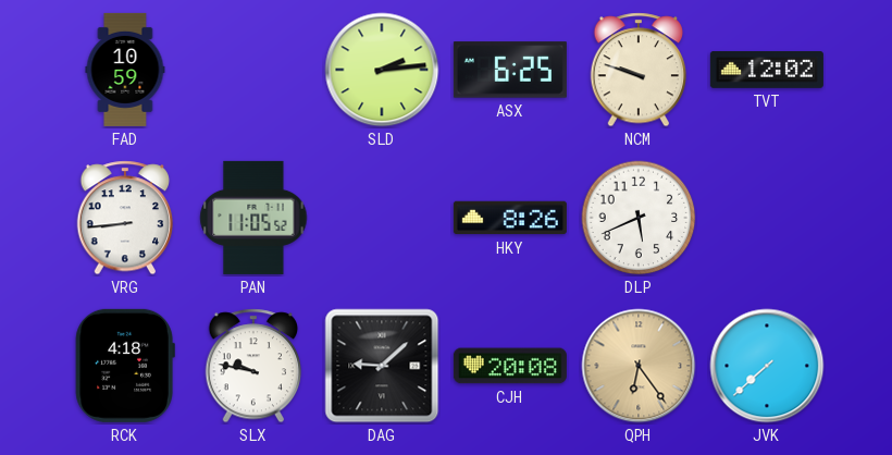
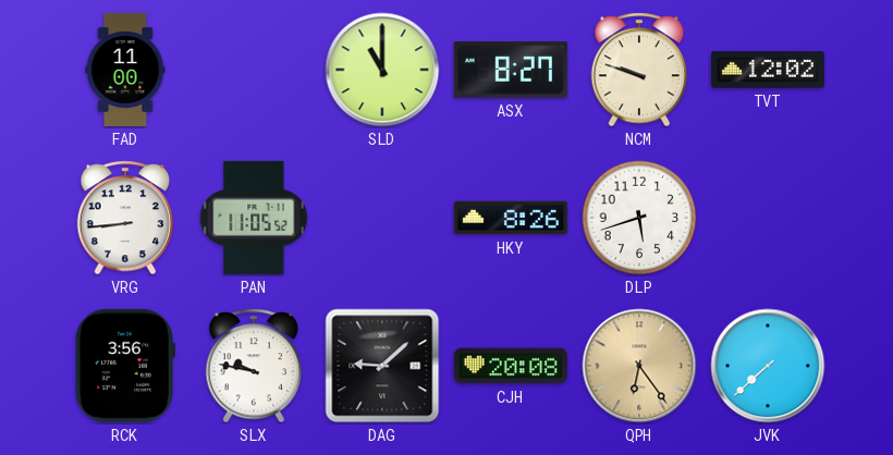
FAD: 10:59 -> 11:00 (125, 70)
SLD: 2:14 -> 11:00 (382, 70)
ASX: 6:25 -> 8:27 (511, 70)
DLP: 5:41 -> 5:42 (639, 218)
RCK: 4:18 -> 3:56 (125, 366)
